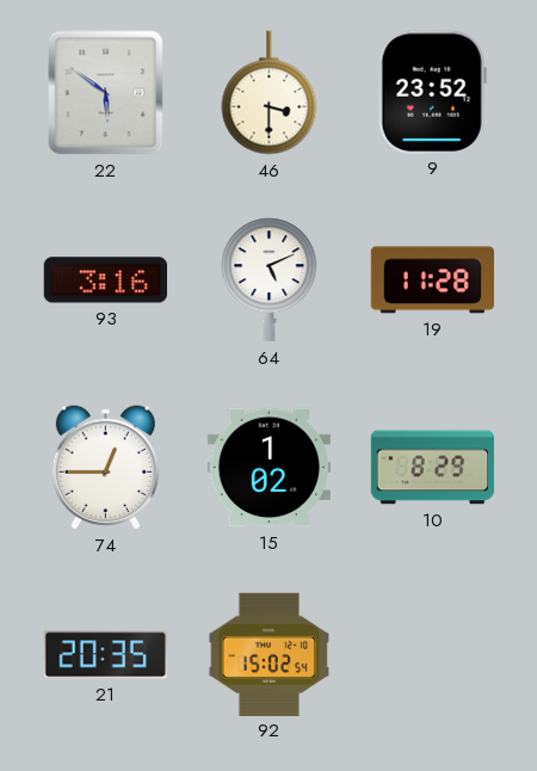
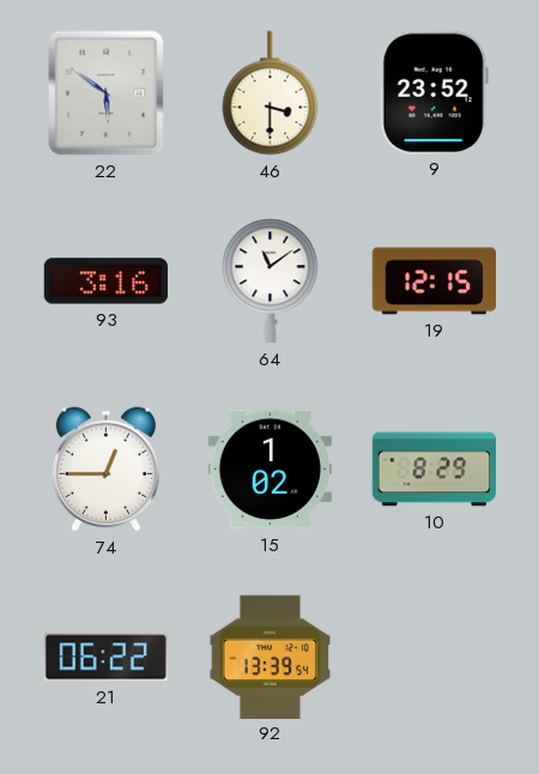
64: 5:11 -> 11:09 (271, 282)
19: 11:28 -> 12:15 (434, 282)
21: 20:35 -> 06:22 (105, 658)
92: 15:02 -> 13:39 (271, 657)
